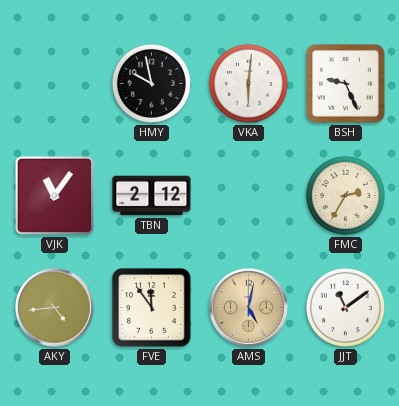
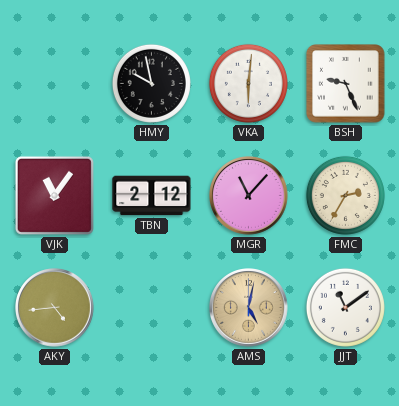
MGR: none -> 11:07 (249, 196)
FVE: 11:54 -> none (152, 308)
